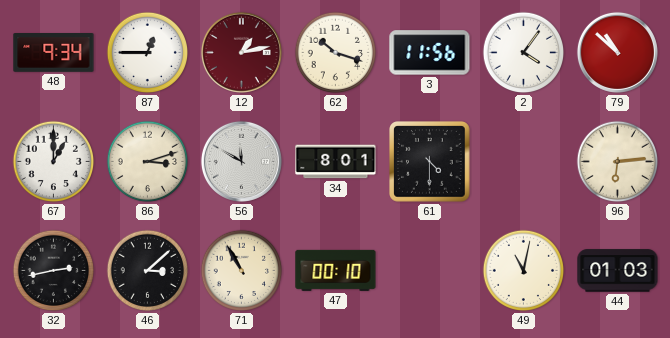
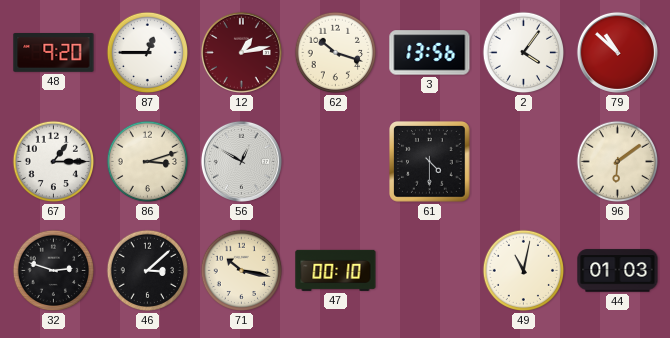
48: 9:34 -> 9:20 (54, 53)
3: 11:56 -> 13:56 (430, 53)
67: 1:00 -> 1:15 (54, 162)
56: 11:50 -> 12:50 (241, 161)
34: 8:01 -> none (336, 162)
96: 6:14 -> 6:09 (618, 162)
32: 2:43 -> 2:48 (54, 271)
71: 10:55 -> 10:17 (242, 271)
